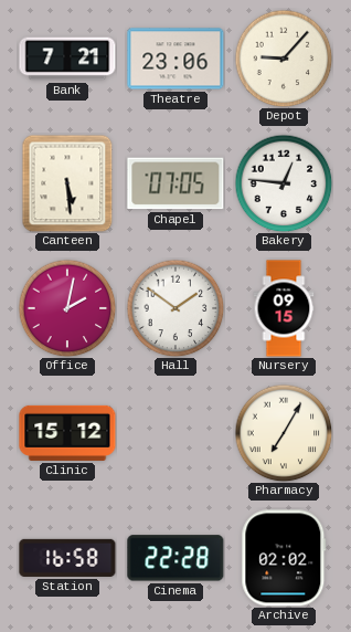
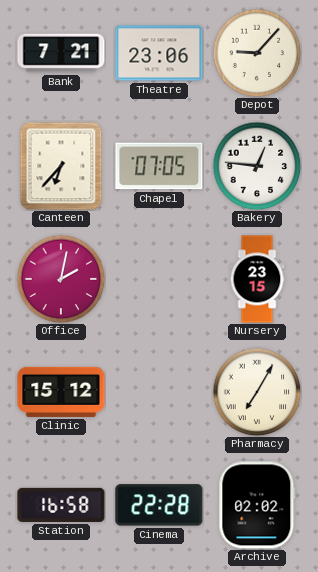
Canteen: 5:29 -> 6:37 (61, 166)
Hall: 1:51 -> none (175, 308)
Nursery: 09:15 -> 23:15 (257, 279)
